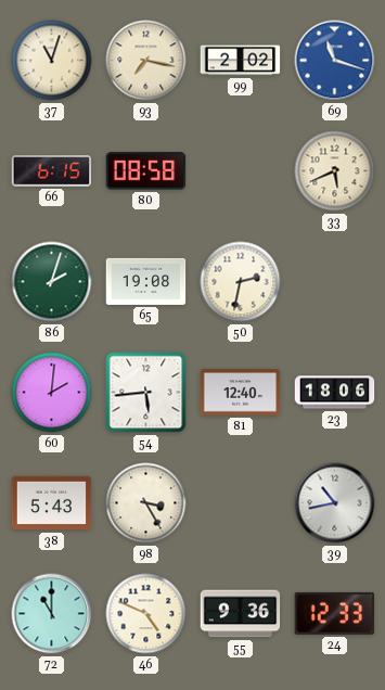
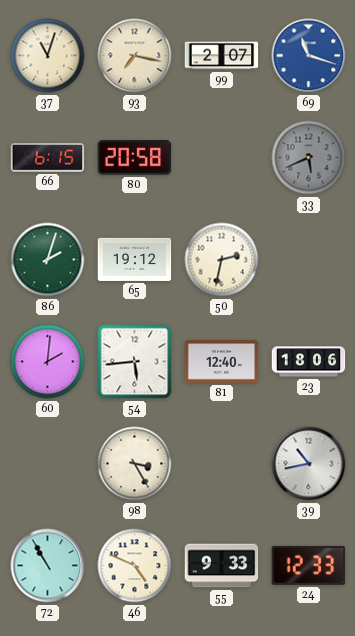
99: 2:02 -> 2:07 (222, 56)
80: 08:58 -> 20:58 (135, 158)
33 dial: cream -> grey (309, 158)
65: 19:08 -> 19:12 (135, 259)
38: 5:43 -> none (52, 503)
72: 11:00 -> 10:55 (48, 566)
55: 9:36 -> 9:33 (222, 566)
